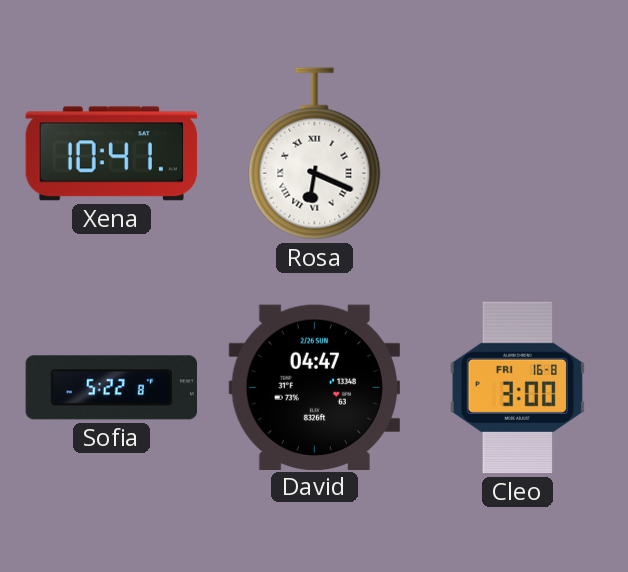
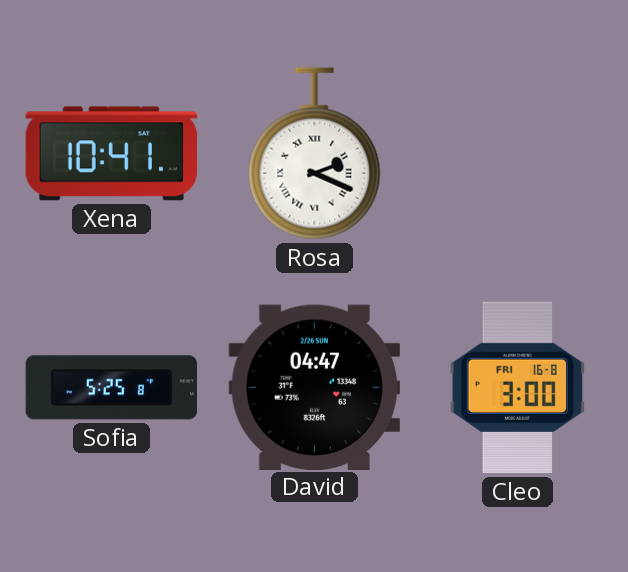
Rosa: 6:19 -> 2:19 (315, 154)
Sofia: 5:22 -> 5:25 (112, 388)
